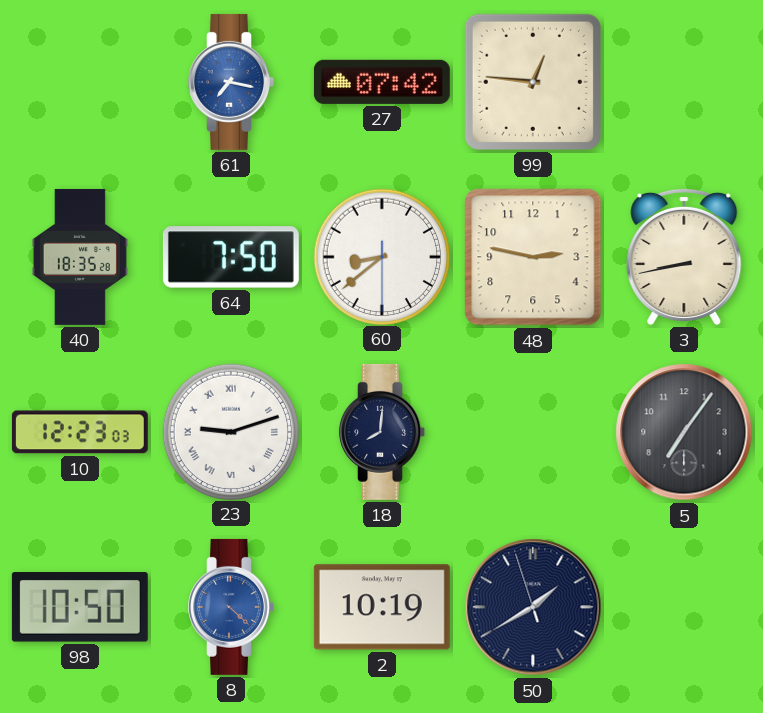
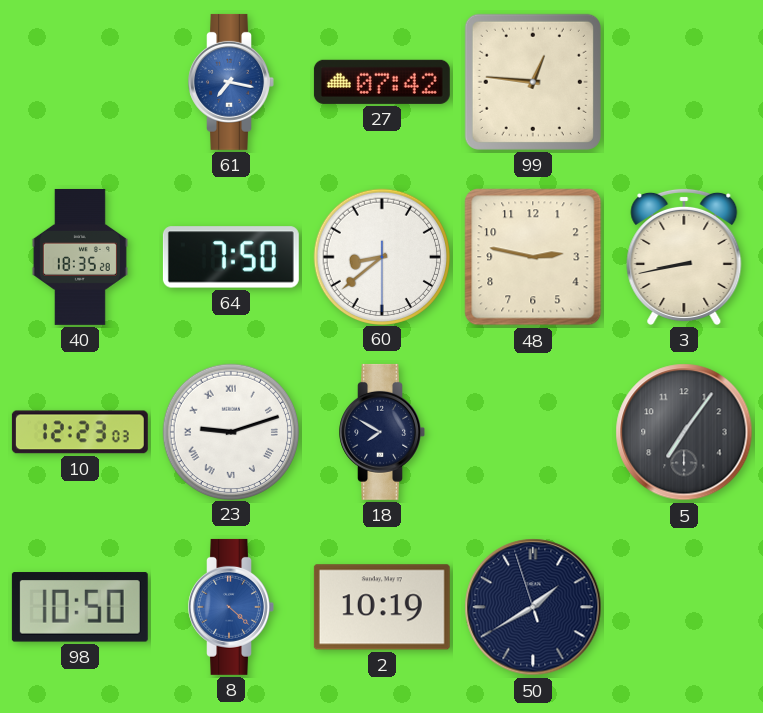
18: 8:01 -> 7:50 (382, 432)
